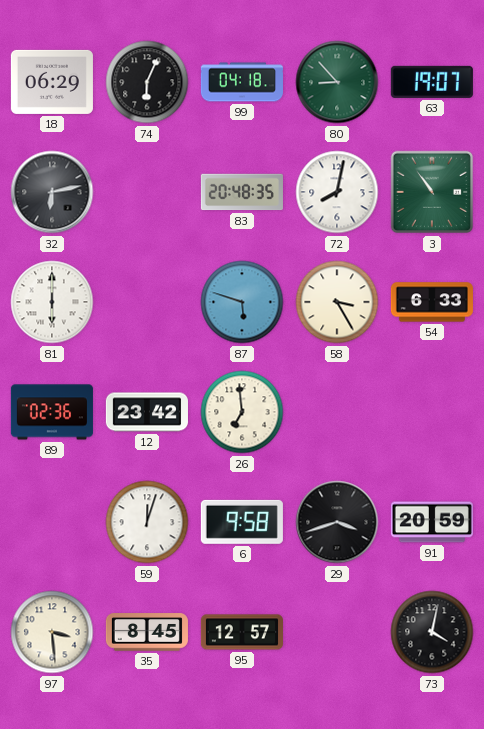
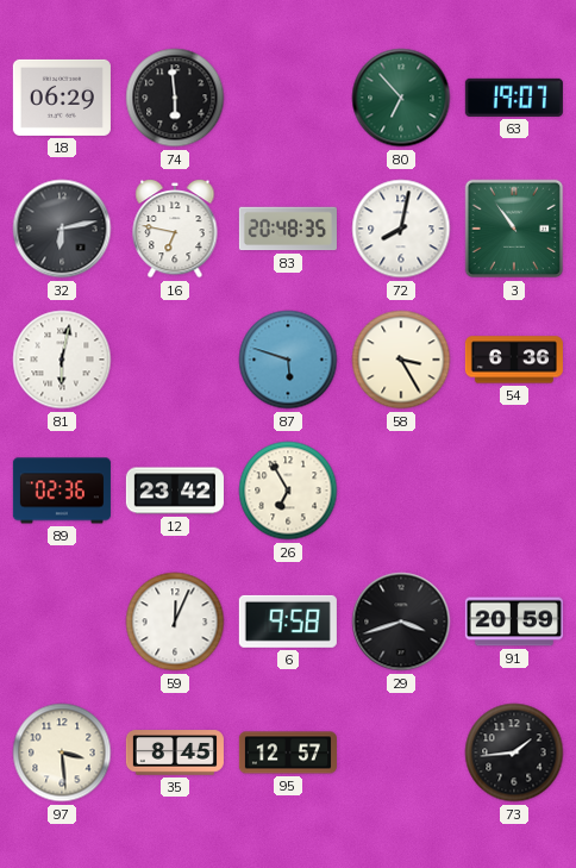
74: 6:04 -> 5:59 (175, 98)
99: 04:18 -> none (242, 82)
80: 8:53 -> 6:53 (401, 98)
16: none -> 6:47 (175, 229)
81: 6:00 -> 6:02 (62, 360)
54: 6:33 -> 6:36 (514, 360)
26: 6:59 -> 6:55 (288, 491)
59: 12:03 -> 12:04 (175, 622)
73: 4:02 -> 1:44 (514, 753)
